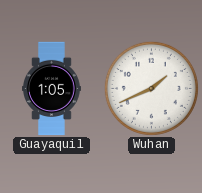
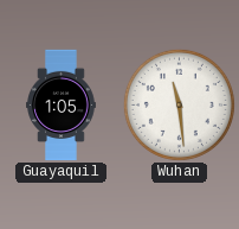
Wuhan: 1:41 -> 11:29 (179, 104)
